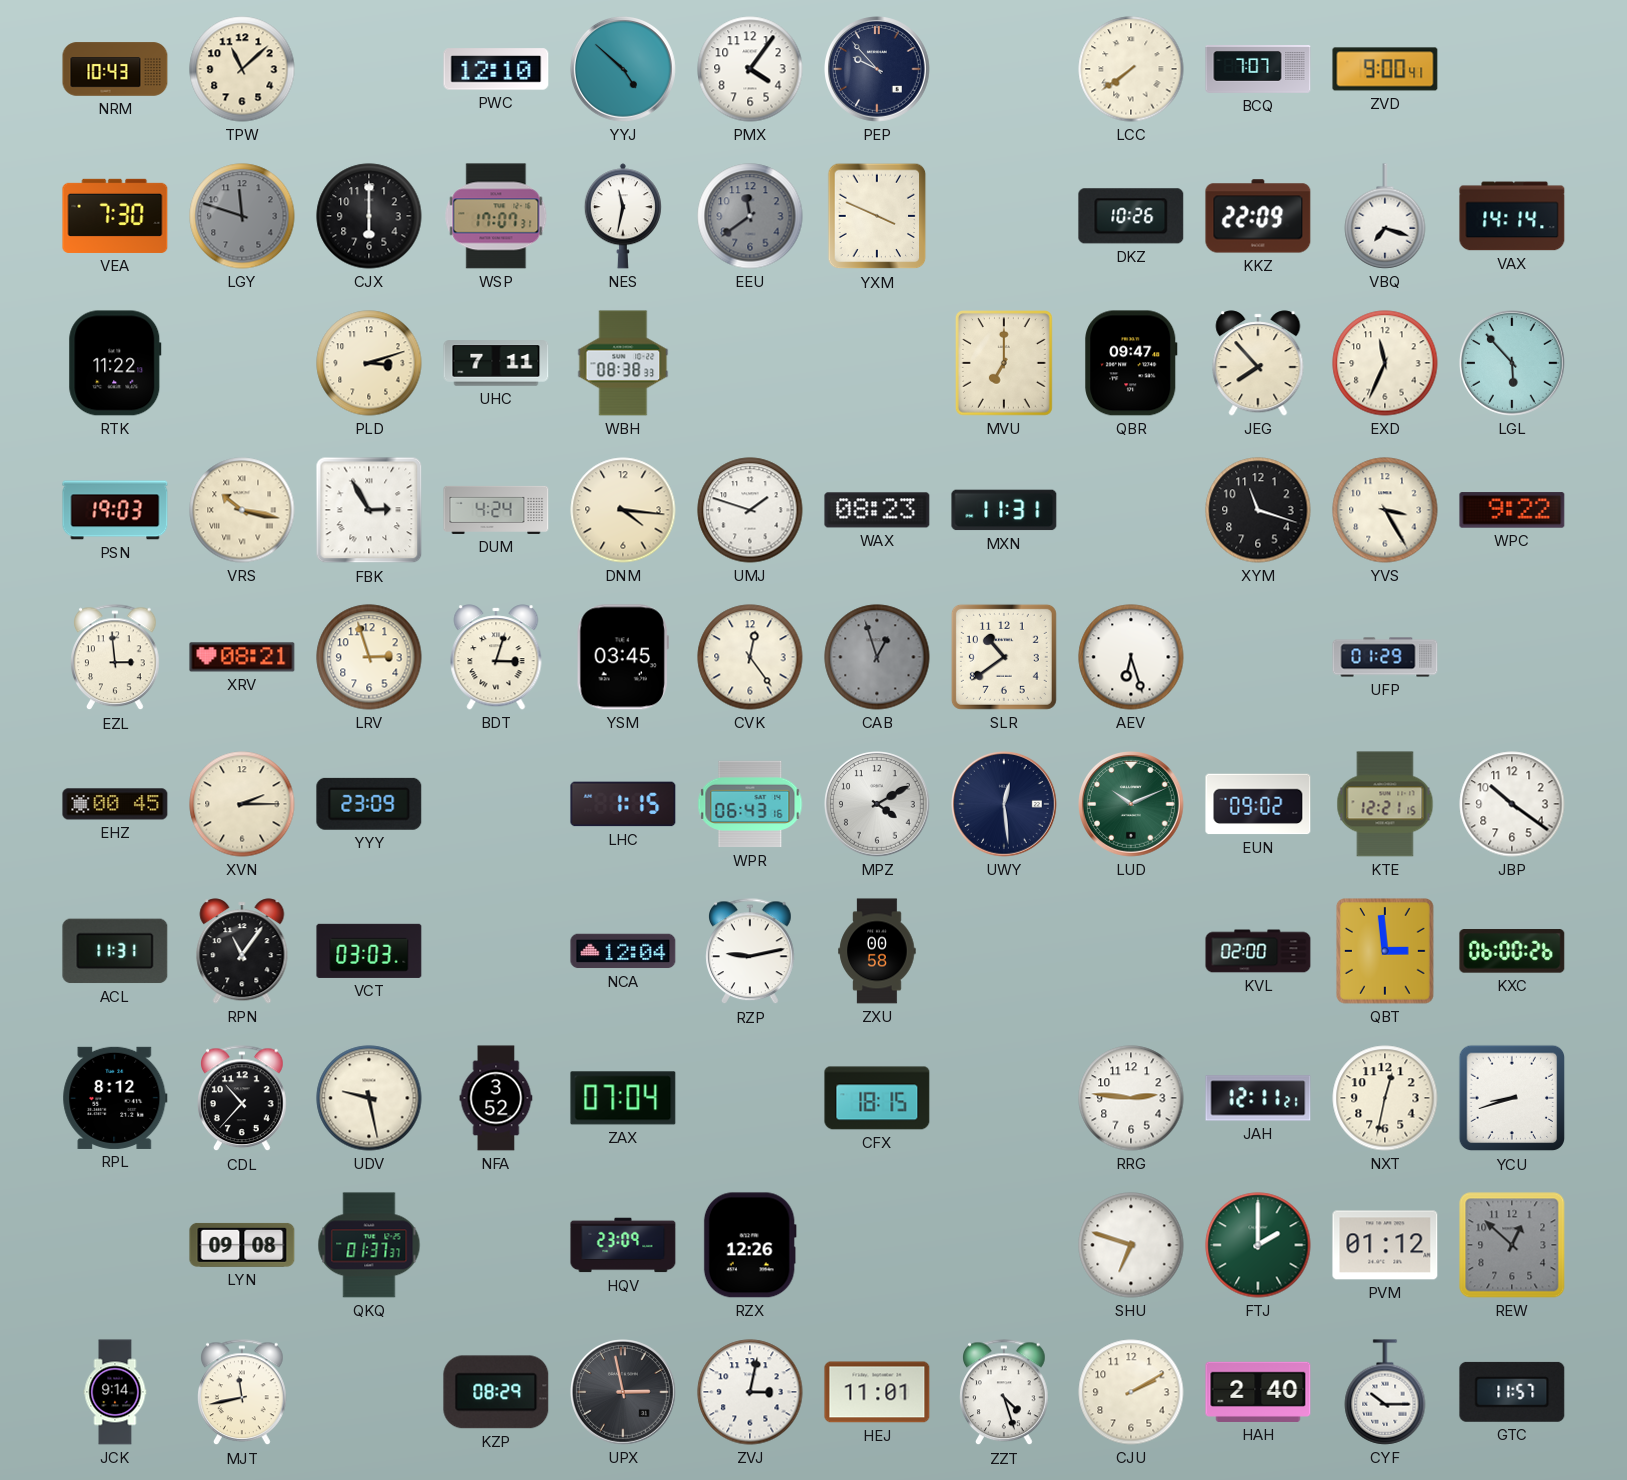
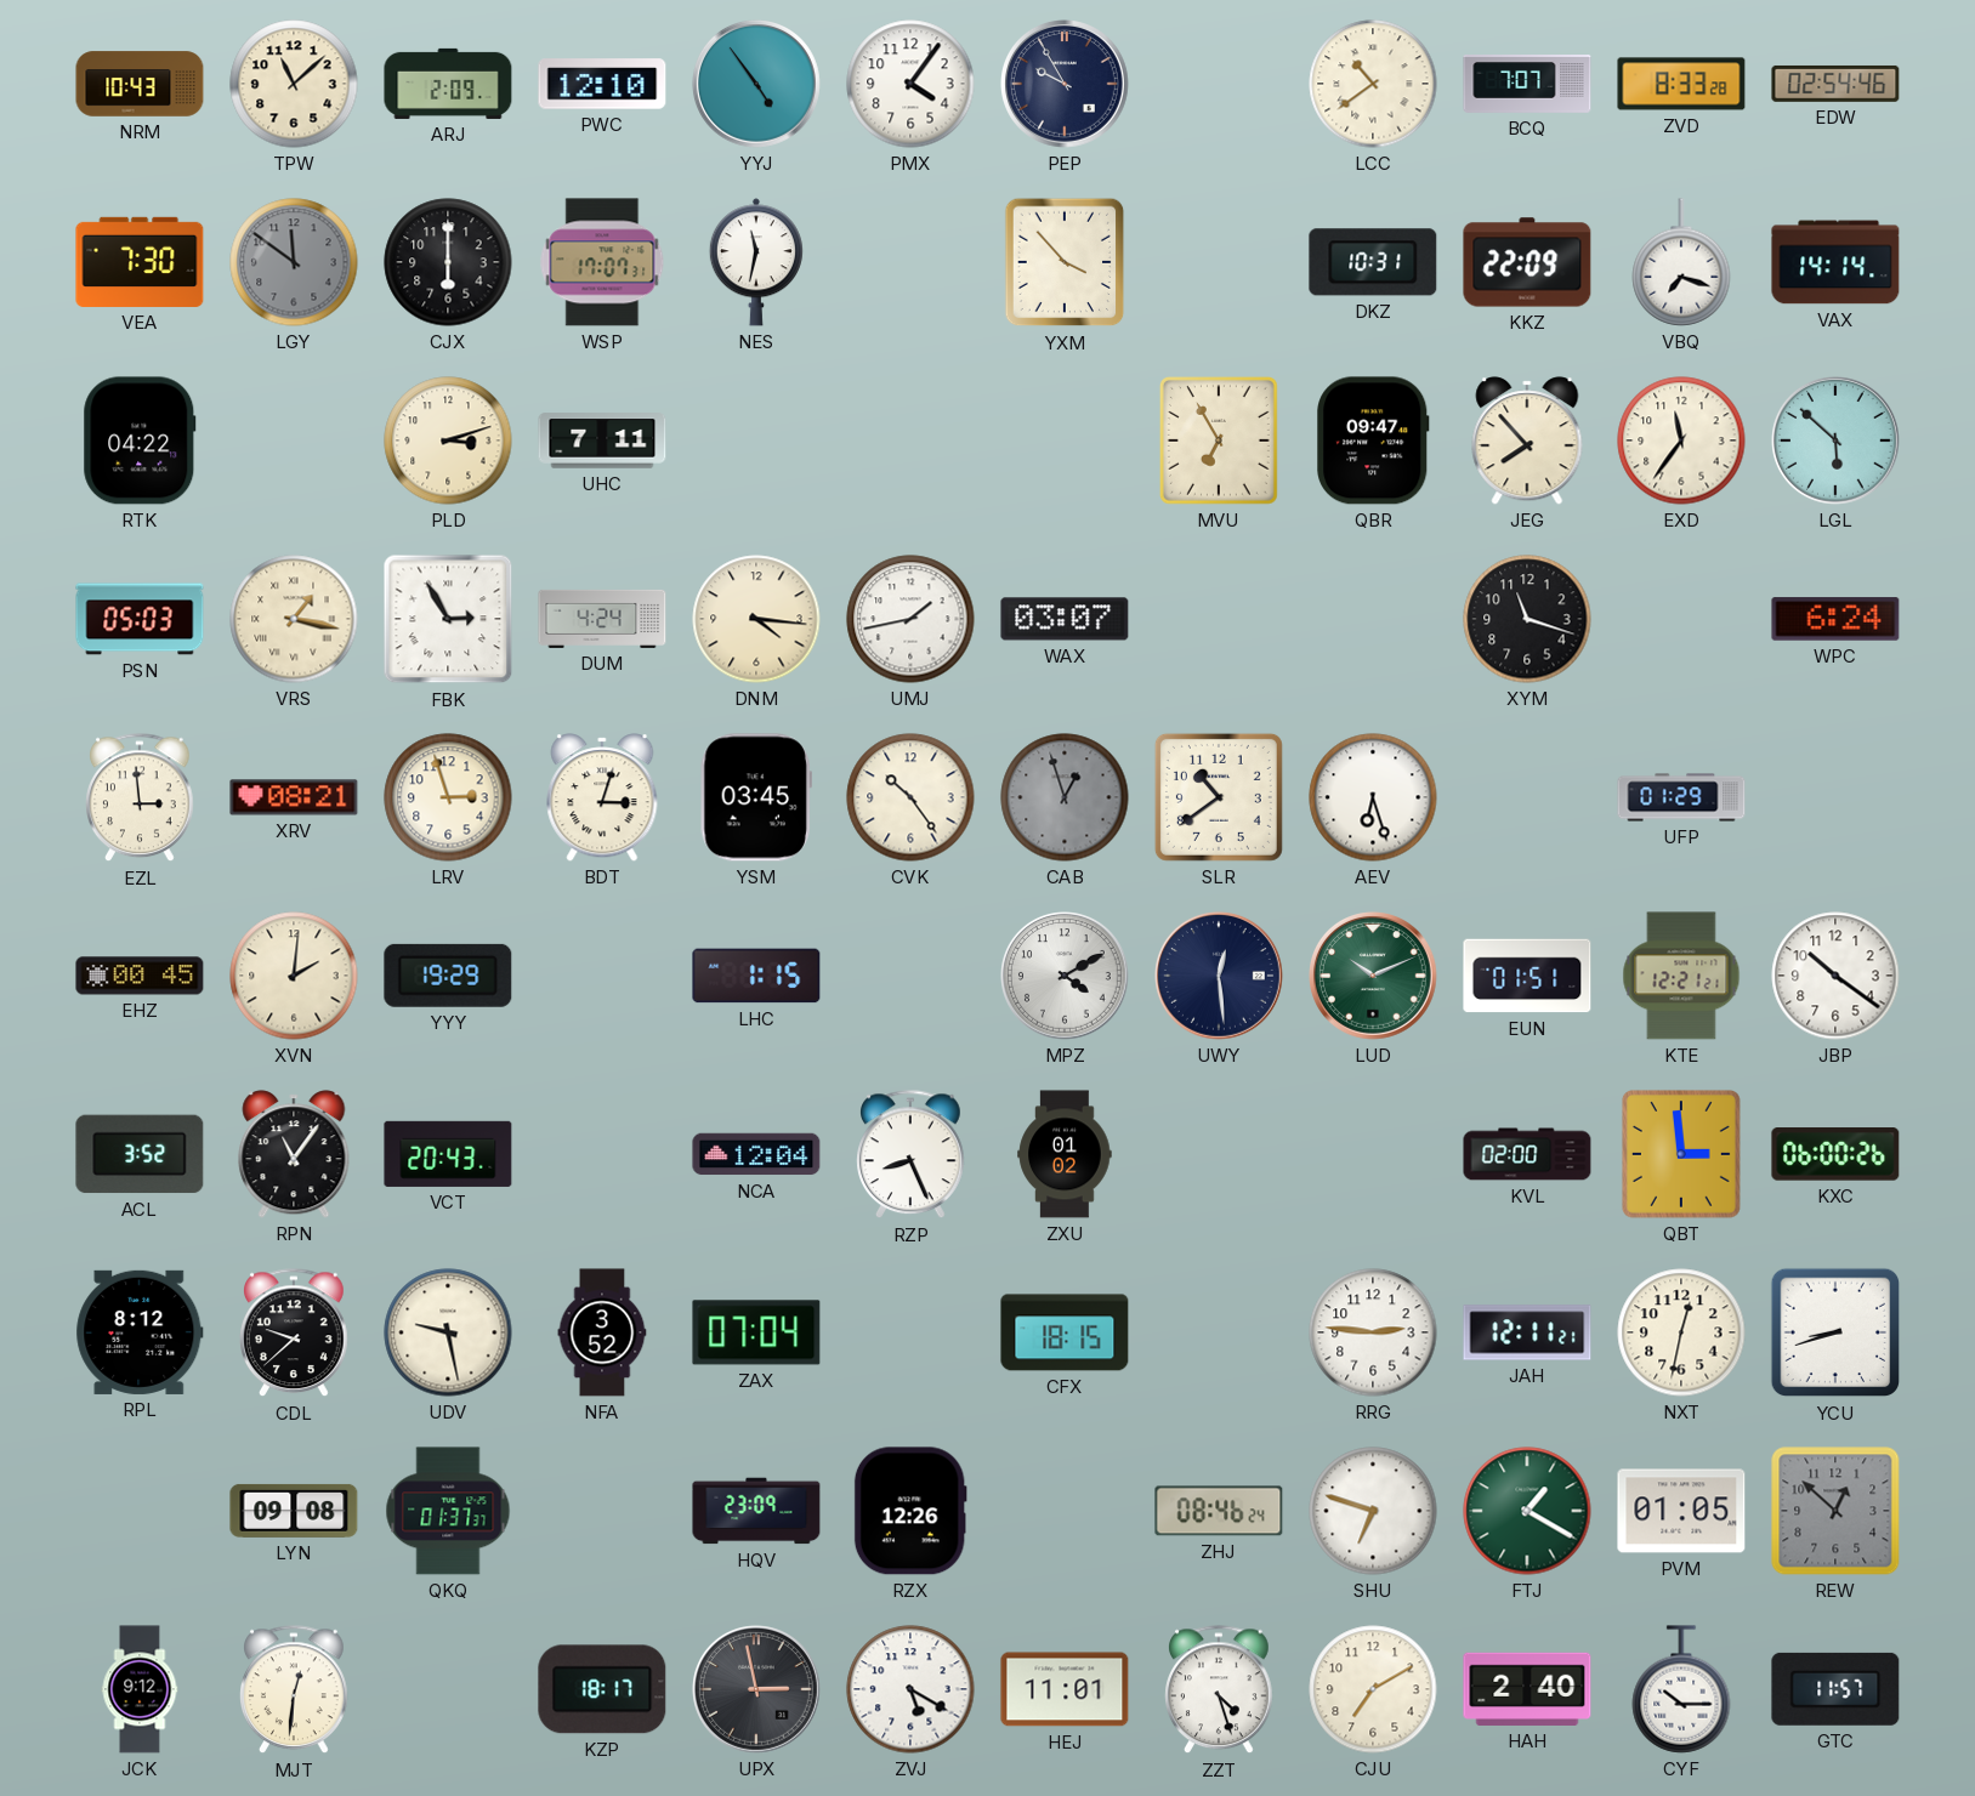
ARJ: none -> 2:09 (448, 84)
YYJ: 4:52 -> 4:54 (757, 85)
PEP: 9:53 -> 9:55 (1066, 85)
LCC: 7:39 -> 10:39 (1373, 84)
ZVD: 9:00 -> 8:33 (1681, 84)
EDW: none -> 02:54 (1835, 84)
LGY: 11:48 -> 11:51 (294, 262)
EEU: 11:39 -> none (750, 216)
YXM: 3:49 -> 3:53 (1065, 262)
DKZ: 10:26 -> 10:31 (1373, 262)
RTK: 11:22 -> 04:22 (140, 441)
WBH: 08:38 -> none (623, 363)
MVU: 7:00 -> 6:55 (1219, 442)
EXD: 11:34 -> 11:36 (1681, 441)
LGL: 5:53 -> 5:52 (1837, 442)
PSN: 19:03 -> 05:03 (140, 619)
VRS: 10:17 -> 1:17 (294, 619)
UMJ: 1:48 -> 1:43 (910, 619)
WAX: 08:23 -> 03:07 (1065, 619)
MXN: 11:31 -> none (1004, 510)
YVS: 3:25 -> none (1385, 510)
WPC: 9:22 -> 6:24 (1835, 619)
CVK: 12:24 -> 10:24 (910, 797)
XVN: 2:15 -> 2:01 (294, 976)
YYY: 23:09 -> 19:29 (448, 976)
WPR: 06:43 -> none (750, 804)
EUN: 09:02 -> 01:51 (1527, 976)
KTE: 12:21:15 -> 12:21:21 (1681, 976)
ACL: 11:31 -> 3:52 (140, 1154)
VCT: 03:03 -> 20:43 (448, 1154)
RZP: 9:13 -> 8:26 (912, 1155)
ZXU: 00:58 -> 01:02 (1065, 1154)
CDL: 10:37 -> 9:38 (295, 1334)
ZHJ: none -> 08:46 (1219, 1511)
FTJ: 2:00 -> 1:20 (1527, 1511)
PVM: 01:12 -> 01:05 (1681, 1511)
JCK: 9:14 -> 9:12 (140, 1689)
MJT: 11:43 -> 12:31 (295, 1690)
KZP: 08:29 -> 18:17 (602, 1689)
ZVJ: 3:02 -> 5:20 (910, 1689)
CJU: 2:10 -> 7:10 (1373, 1689)
